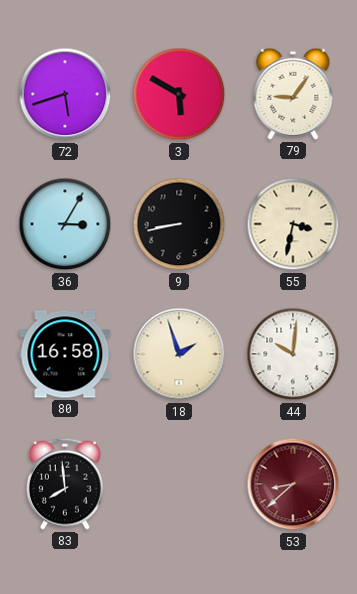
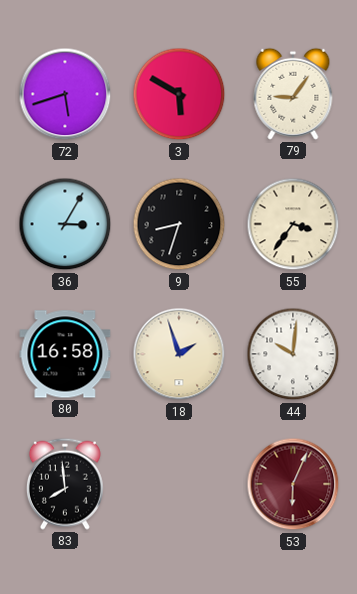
9: 8:43 -> 8:33 (179, 224)
55: 3:32 -> 3:36 (293, 224)
53: 8:38 -> 6:04 (293, 484)
